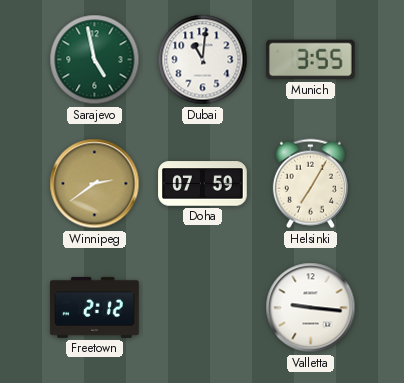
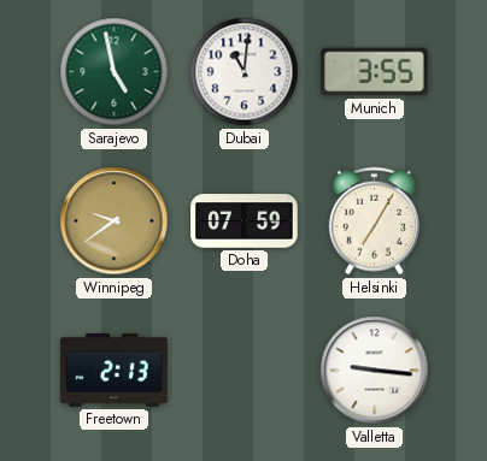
Winnipeg: 2:39 -> 9:39 (115, 221)
Freetown: 2:12 -> 2:13 (115, 370)
